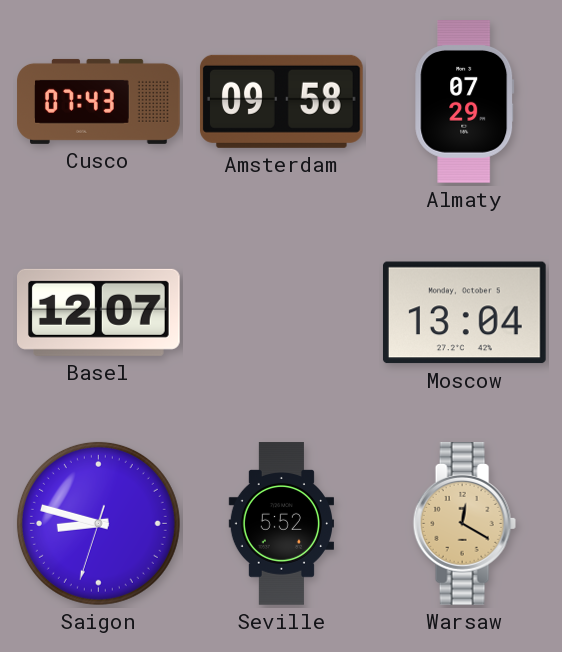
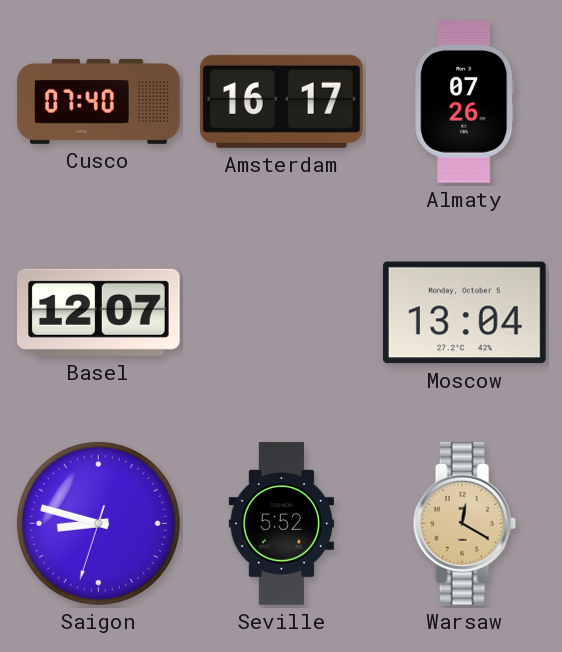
Cusco: 07:43 -> 07:40 (99, 101)
Amsterdam: 09:58 -> 16:17 (281, 101)
Almaty: 07:29 -> 07:26 (465, 102)
